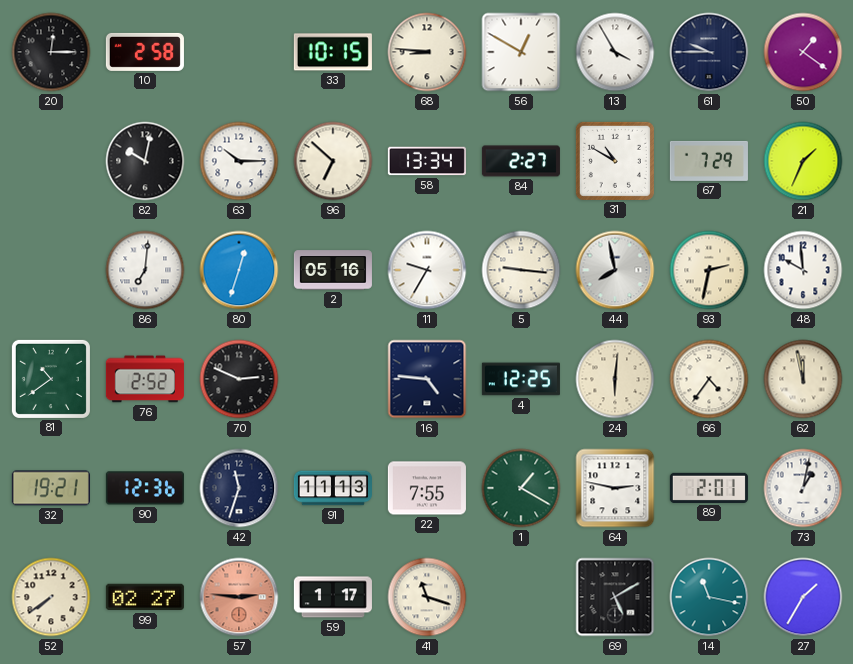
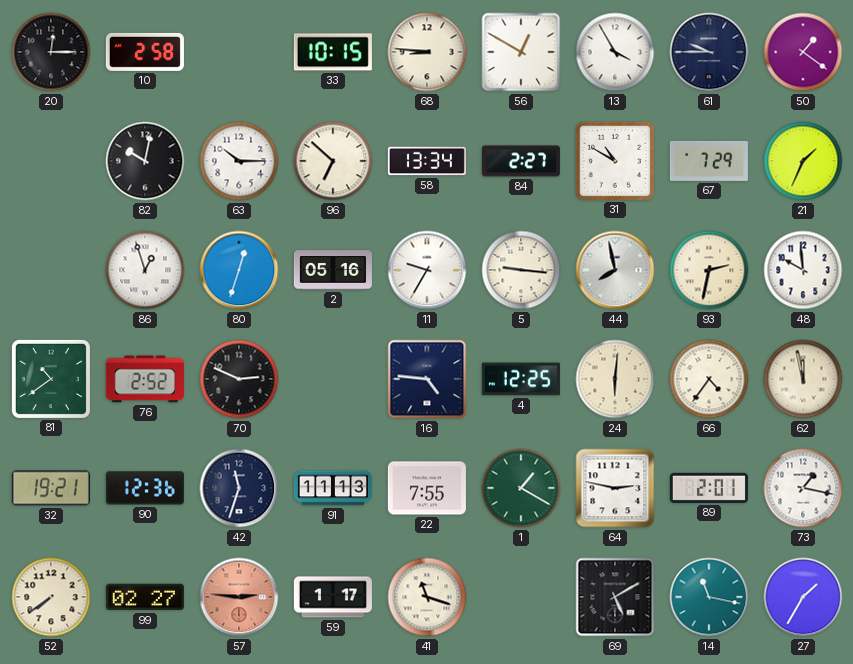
86: 7:01 -> 12:57 (145, 270)
73: 1:02 -> 1:17 (803, 488)
